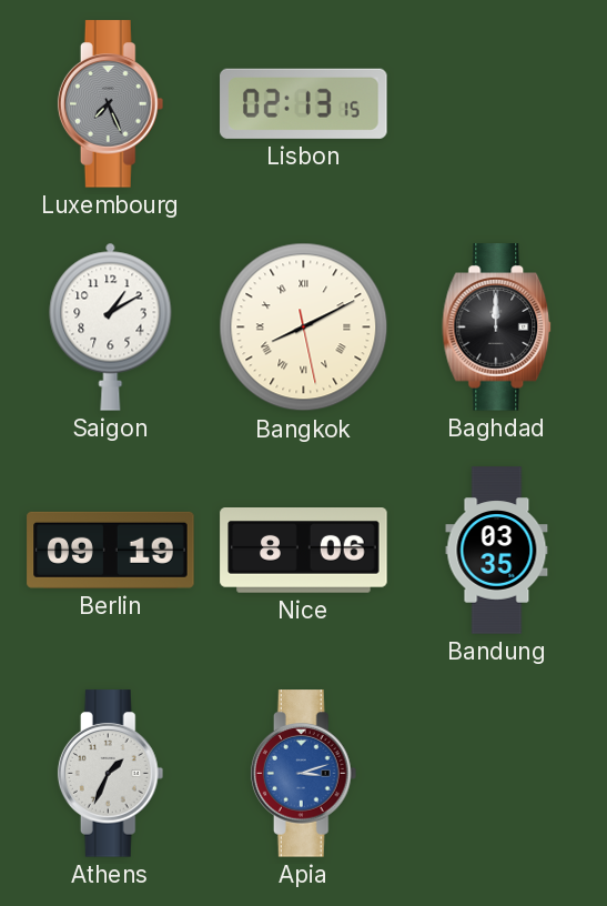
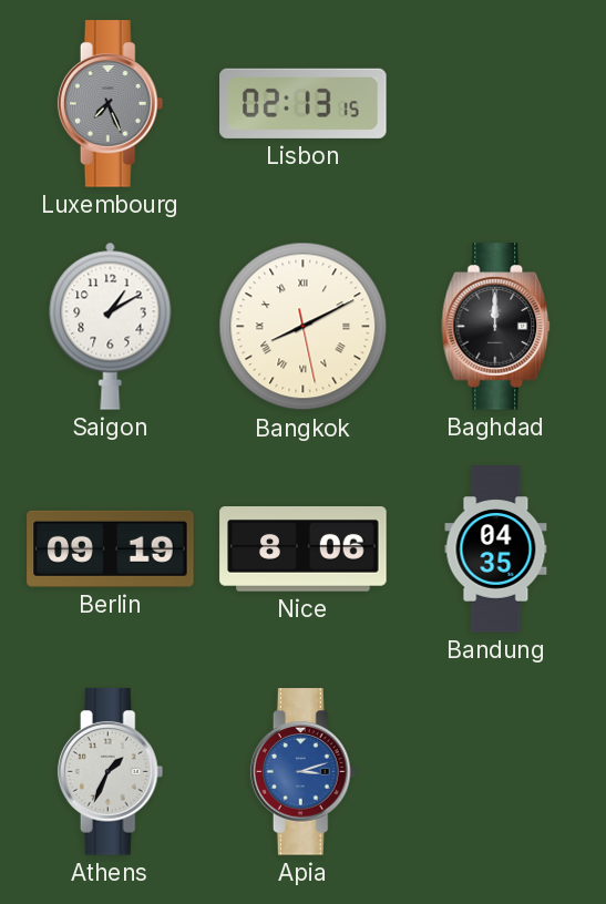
Bandung: 03:35 -> 04:35 (496, 549)
